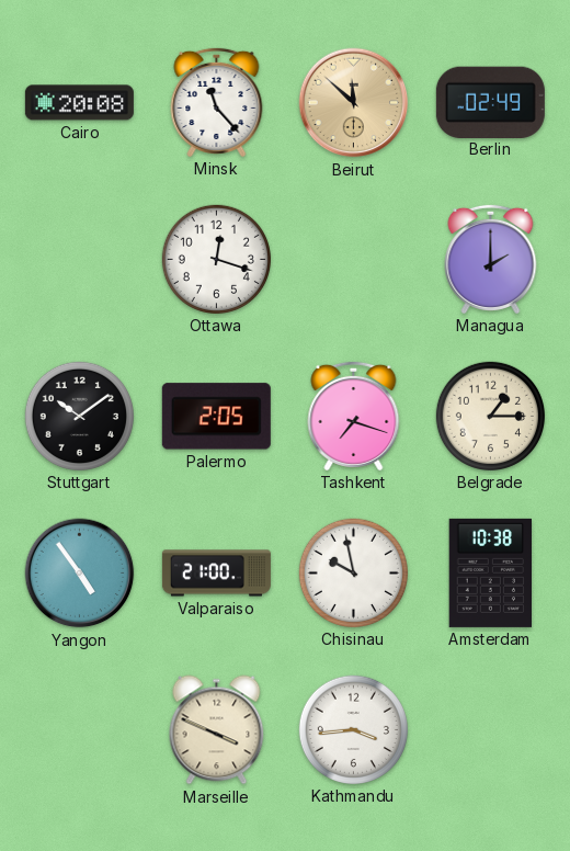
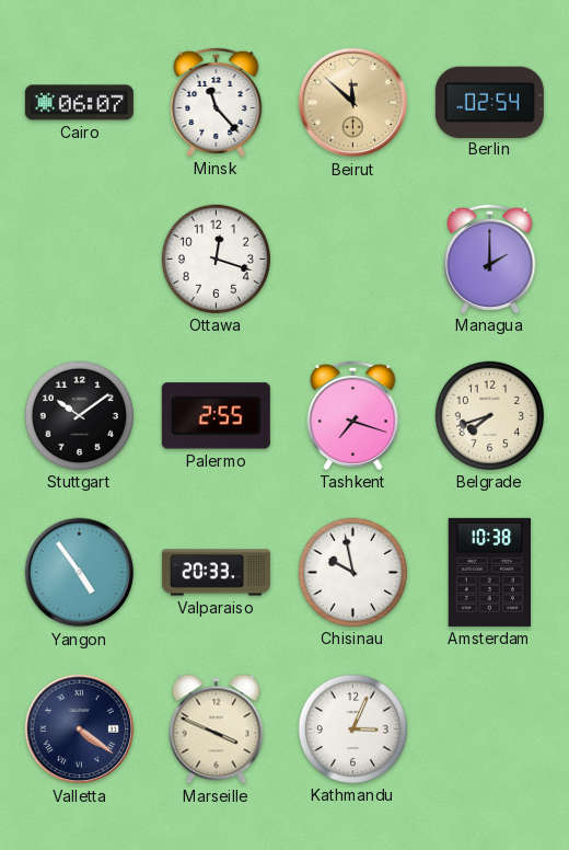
Cairo: 20:08 -> 06:07 (79, 103)
Berlin: 02:49 -> 02:54 (489, 102)
Palermo: 2:05 -> 2:55 (216, 416)
Belgrade: 1:15 -> 7:42 (489, 415)
Valparaiso: 21:00 -> 20:33 (216, 573)
Valletta: none -> 4:21 (80, 730)
Kathmandu: 3:44 -> 3:04 (352, 728)
